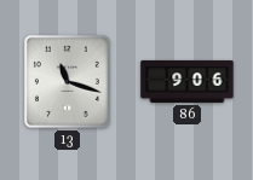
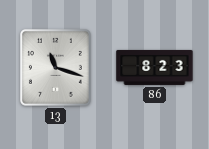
86: 9:06 -> 8:23 (155, 67)
